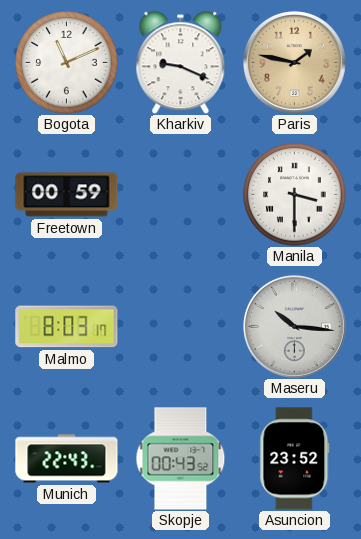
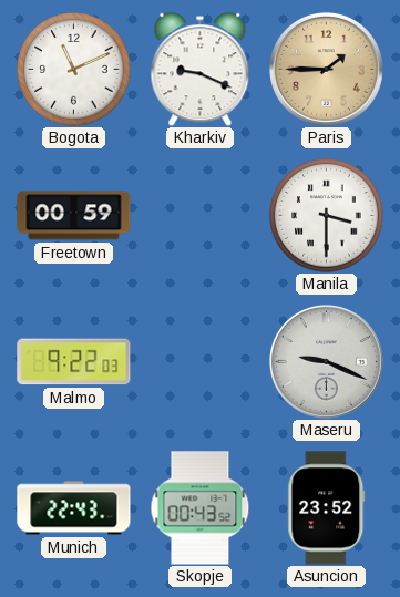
Paris: 1:47 -> 1:45 (326, 69)
Malmo: 8:03 -> 9:22 (74, 362)
Maseru: 10:16 -> 9:19 (326, 361)
